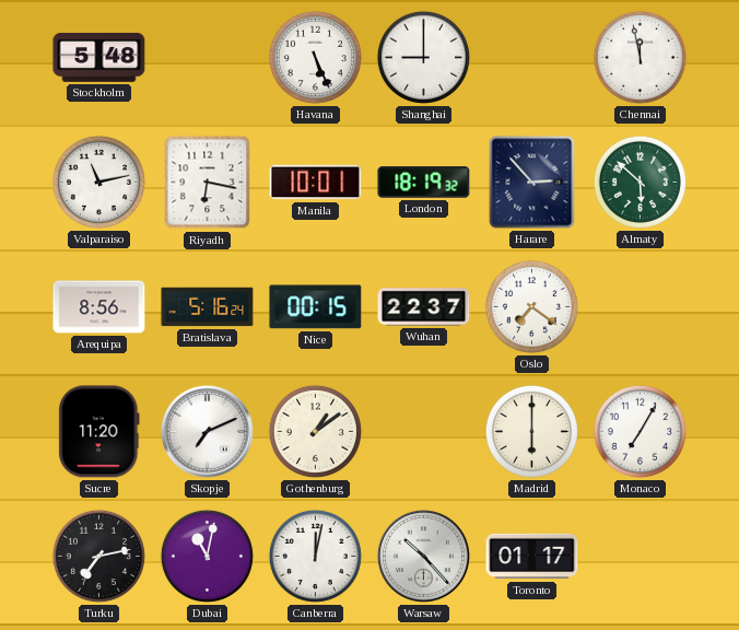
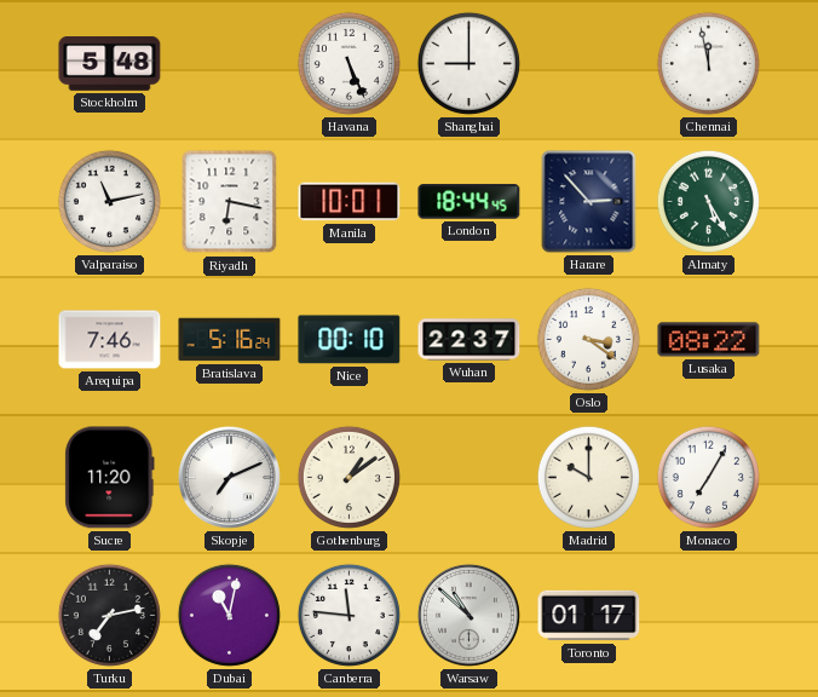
London: 18:19 -> 18:44 (470, 202)
Almaty: 5:52 -> 5:25 (708, 201)
Arequipa: 8:56 -> 7:46 (110, 340)
Nice: 00:15 -> 00:10 (350, 340)
Oslo: 7:21 -> 3:21 (588, 339)
Lusaka: none -> 08:22 (709, 340)
Madrid: 6:00 -> 10:00 (588, 477)
Canberra: 12:02 -> 11:46 (348, 615)
Warsaw: 10:23 -> 10:52 (468, 615)
